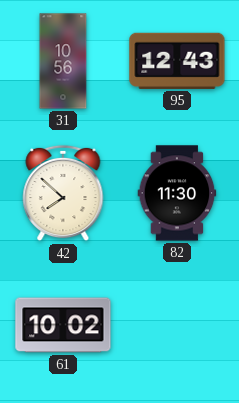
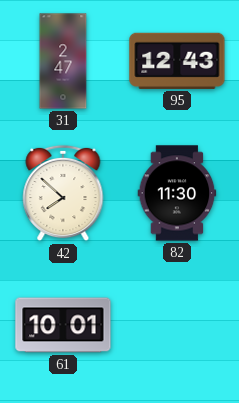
31: 10:56 -> 2:47 (63, 61)
61: 10:02 -> 10:01 (63, 325)
